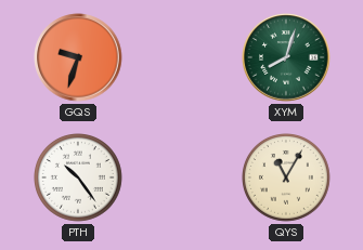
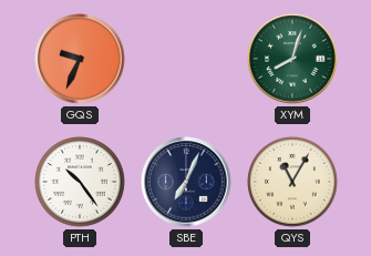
GQS: 9:33 -> 9:34 (80, 59)
SBE: none -> 7:04 (186, 182)
